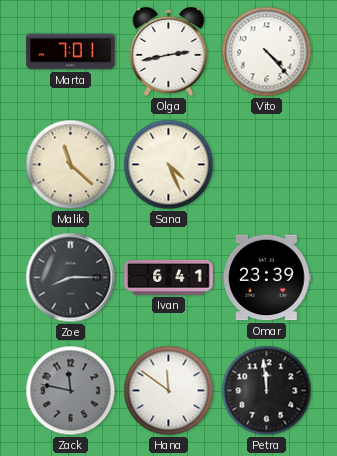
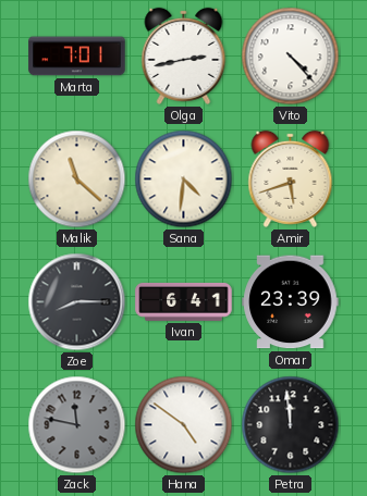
Sana: 4:26 -> 4:31 (184, 179)
Amir: none -> 5:42 (291, 178)
Hana: 11:51 -> 4:51 (184, 425)
